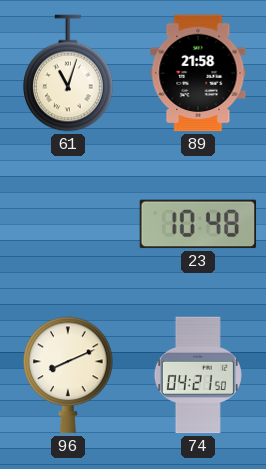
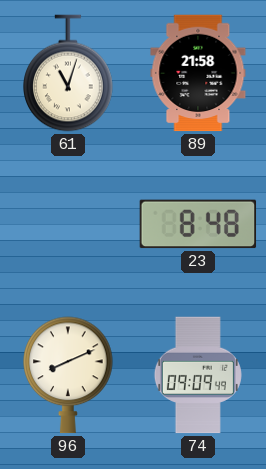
23: 10:48 -> 8:48 (198, 224)
74: 04:21 -> 09:09 (198, 375)
